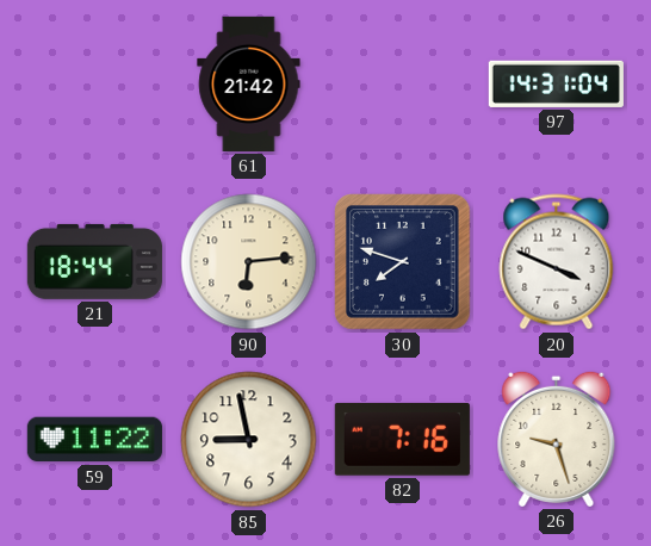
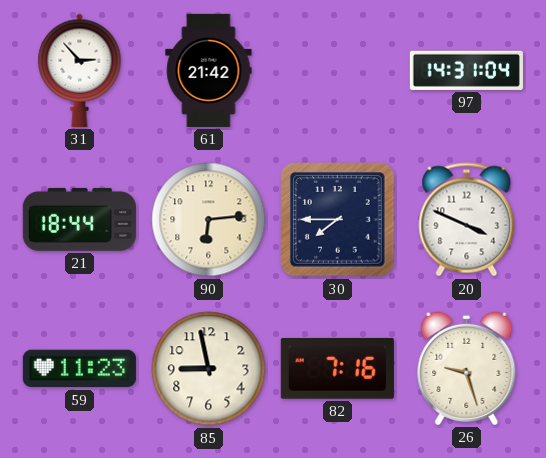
31: none -> 2:53 (80, 70)
30: 7:48 -> 7:45 (338, 220)
59: 11:22 -> 11:23 (79, 369)
